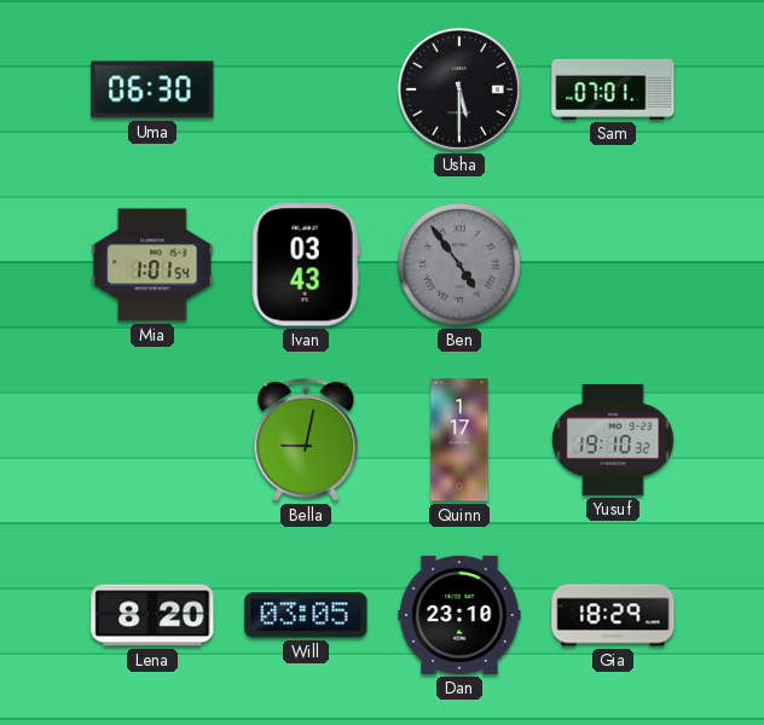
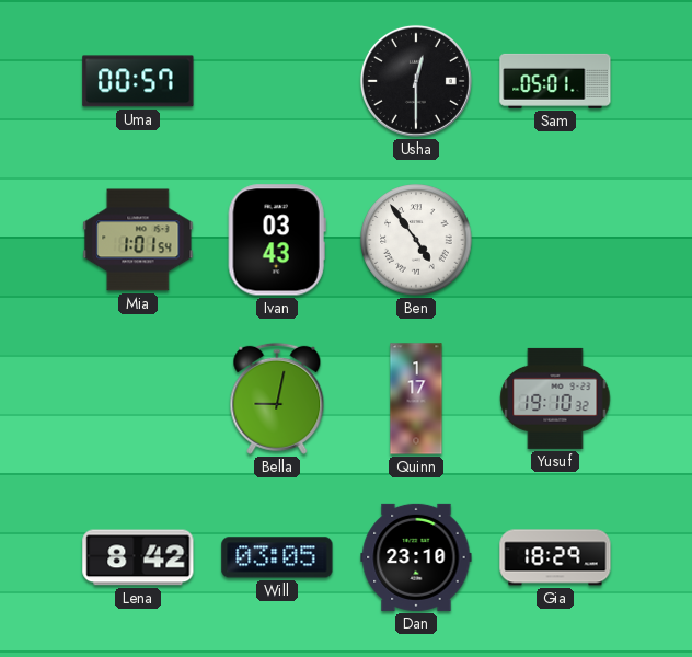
Uma: 06:30 -> 00:57 (138, 81)
Usha: 5:30 -> 12:30 (416, 81)
Sam: 07:01 -> 05:01 (555, 81)
Ben dial: grey -> white (416, 240)
Lena: 8:20 -> 8:42 (138, 557)
